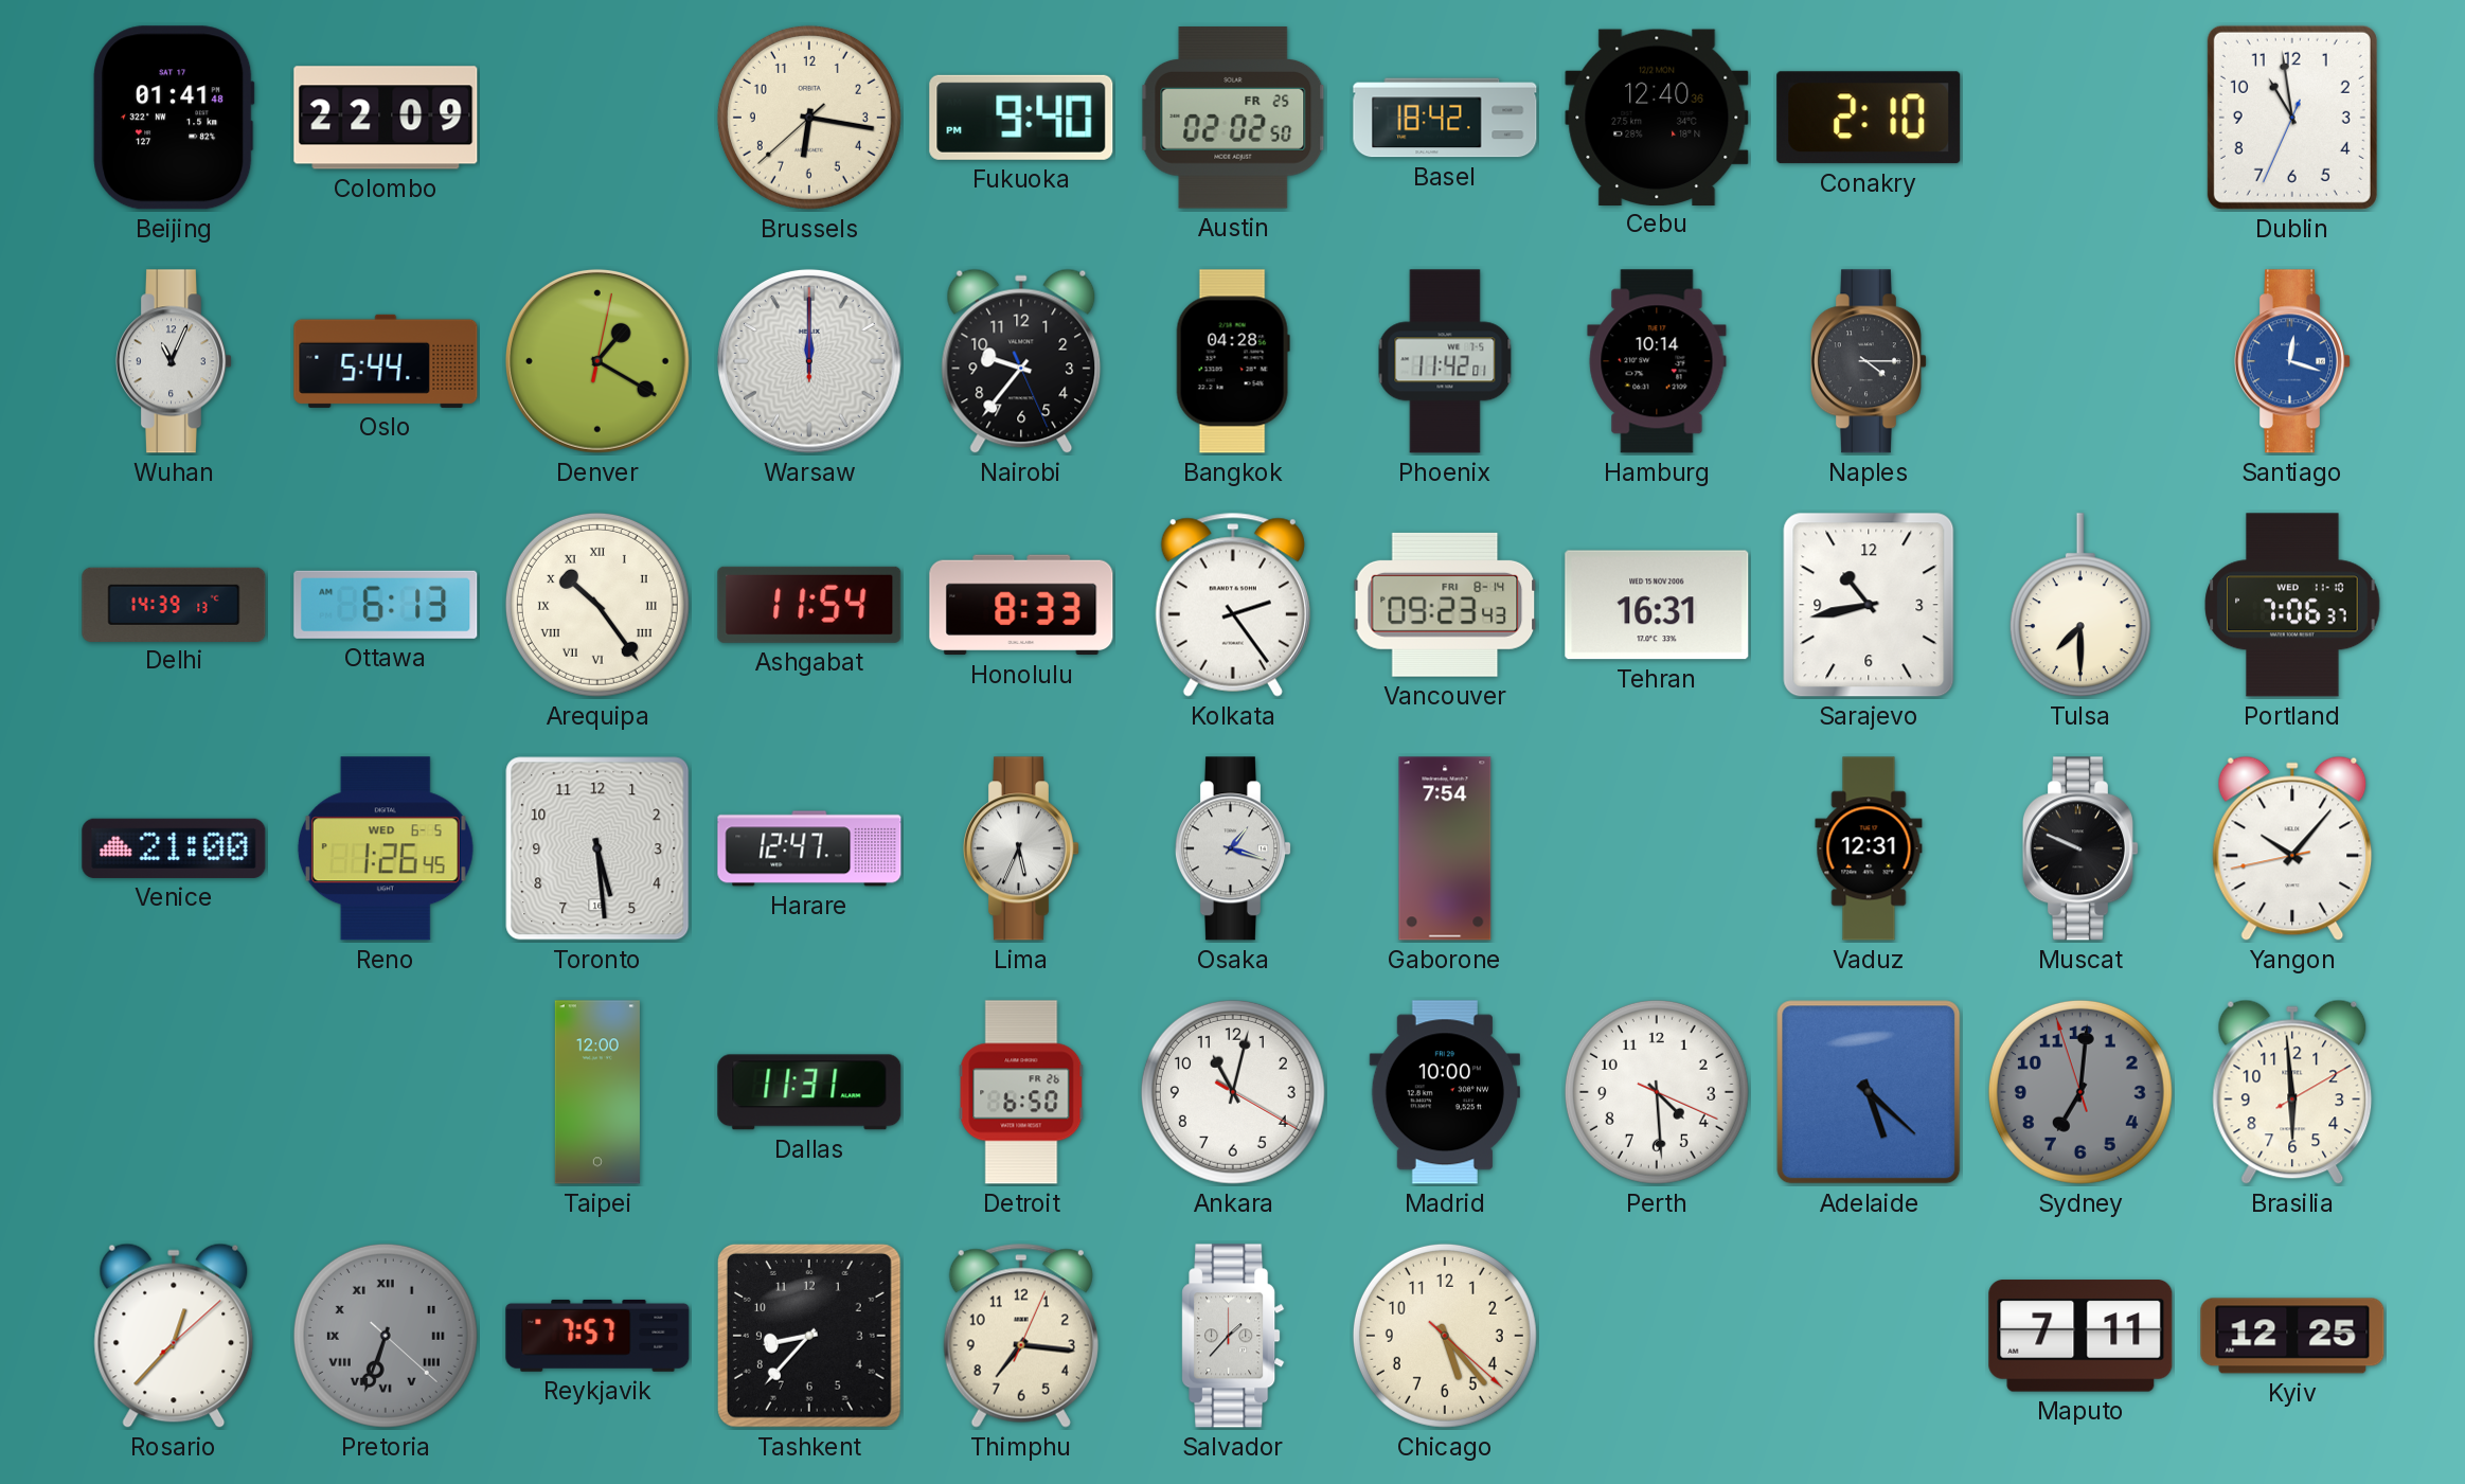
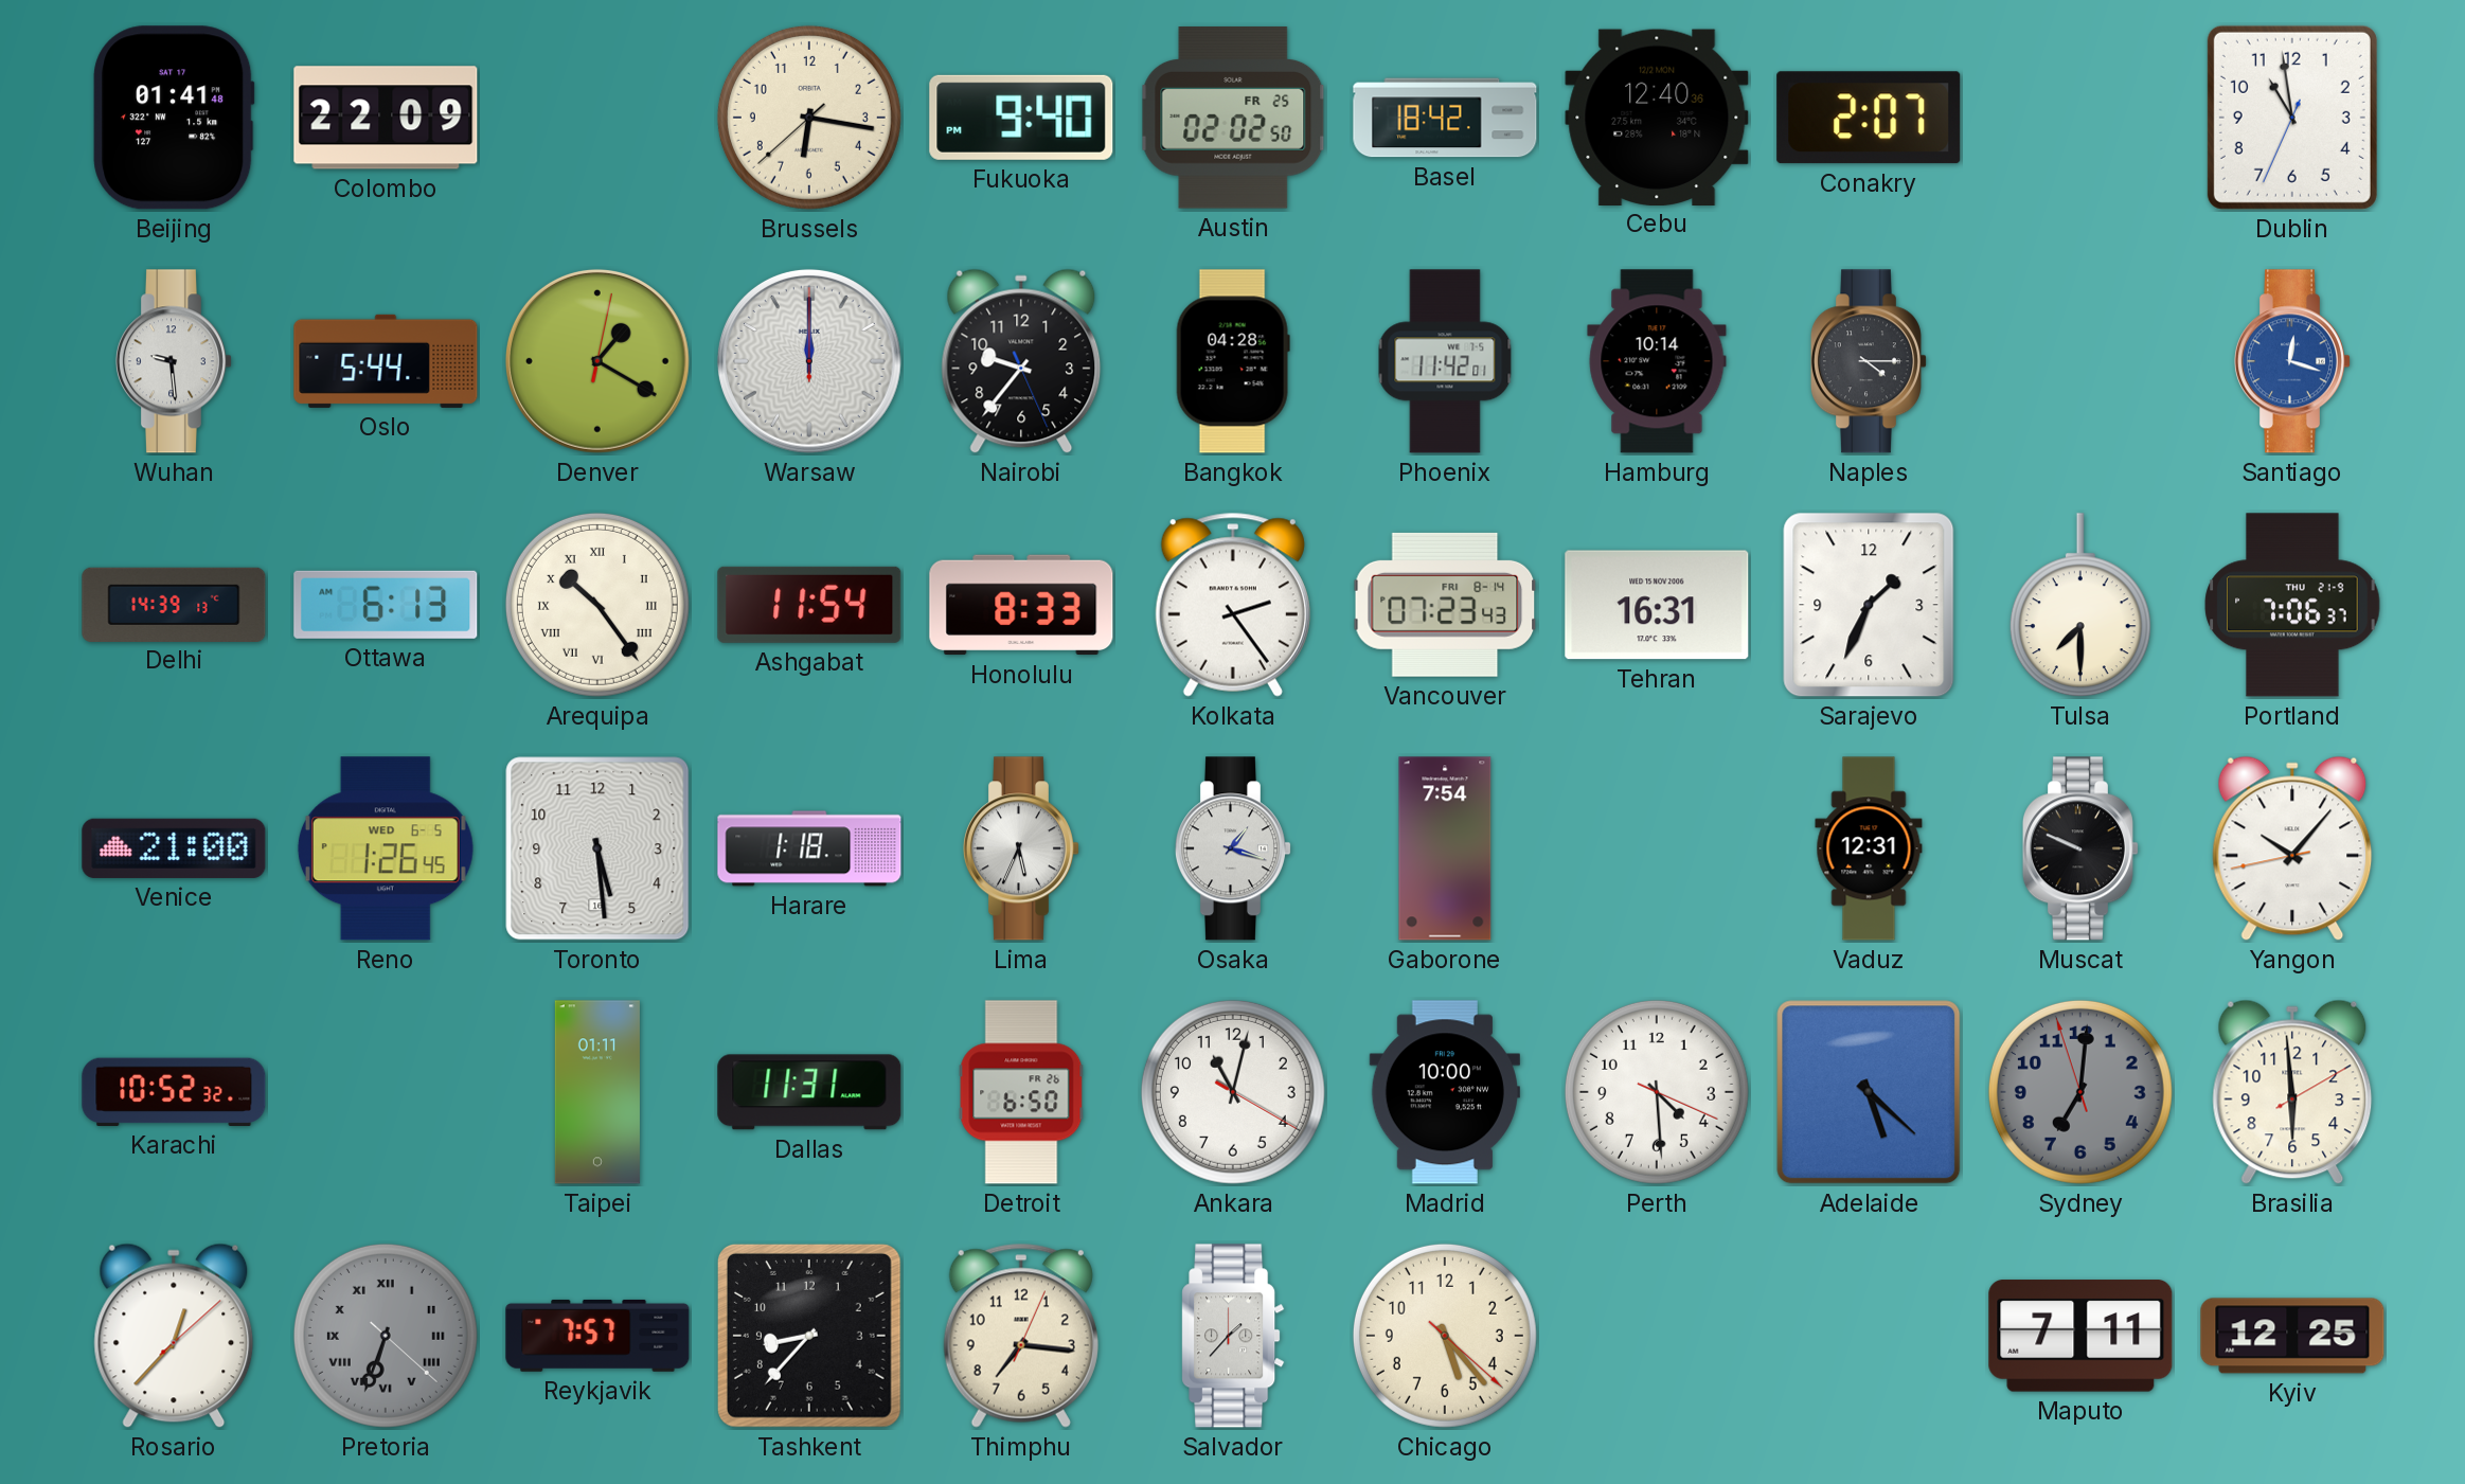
Conakry: 2:10 -> 2:07 (1869, 118)
Wuhan: 11:04 -> 9:29 (174, 361)
Vancouver: 09:23 -> 07:23 (1445, 605)
Sarajevo: 10:43 -> 1:34 (1869, 605)
Portland date: WED 11-10 -> THU 21-9 (2292, 605)
Harare: 12:47 -> 1:18 (809, 848)
Karachi: none -> 10:52 (174, 1092)
Taipei: 12:00 -> 01:11 (597, 1092)
